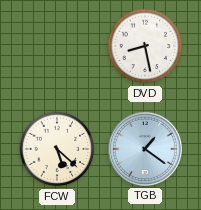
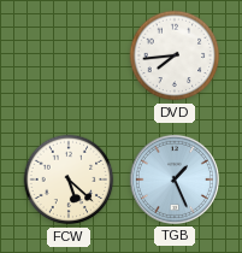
DVD: 8:28 -> 7:44 (175, 55)
TGB: 1:21 -> 1:26 (175, 180)
